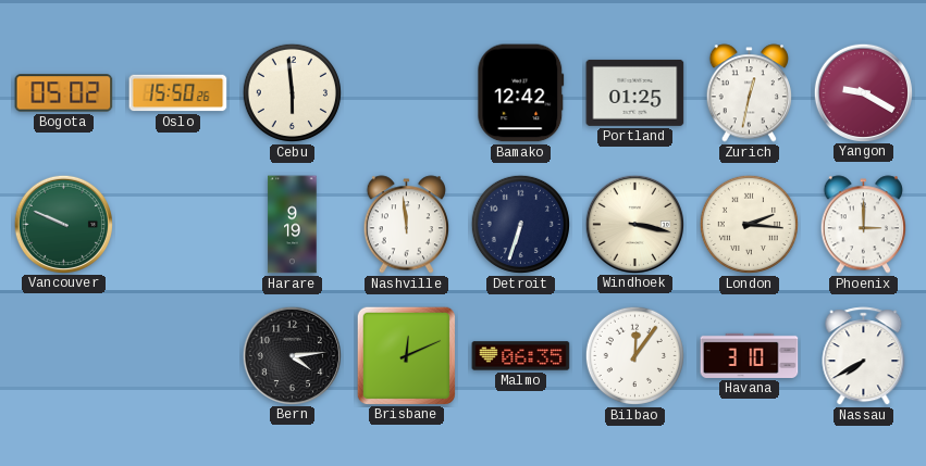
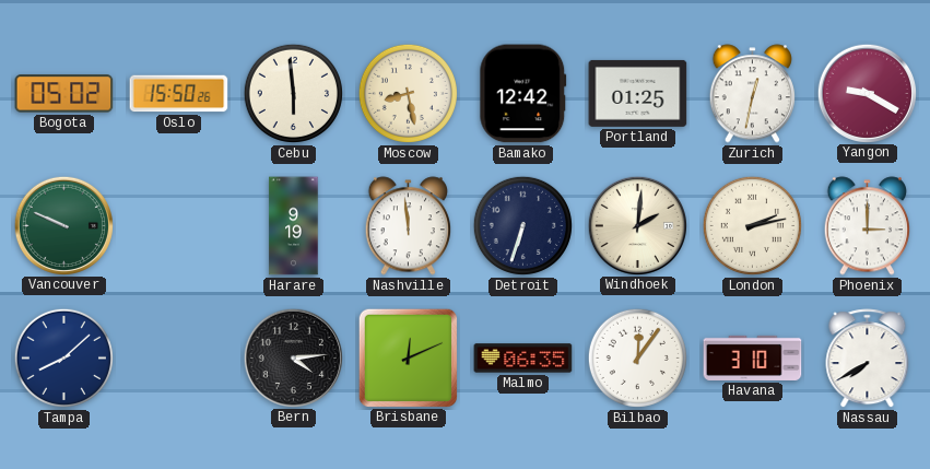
Moscow: none -> 8:28 (408, 93)
Windhoek: 3:17 -> 2:01 (637, 225)
London: 2:16 -> 2:13 (752, 225)
Tampa: none -> 8:08 (63, 357)
